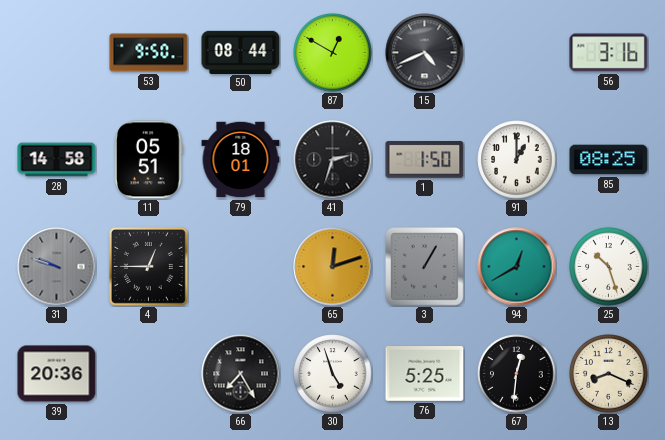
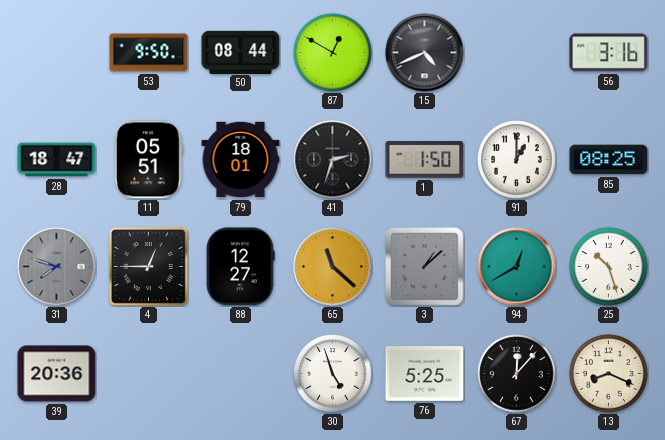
28: 14:58 -> 18:47 (57, 160)
31: 9:48 -> 7:48 (57, 267)
88: none -> 12:27 (241, 267)
65: 12:12 -> 11:22 (333, 267)
3: 1:05 -> 1:08 (425, 267)
66: 7:25 -> none (241, 374)
67: 12:31 -> 12:07 (517, 374)
